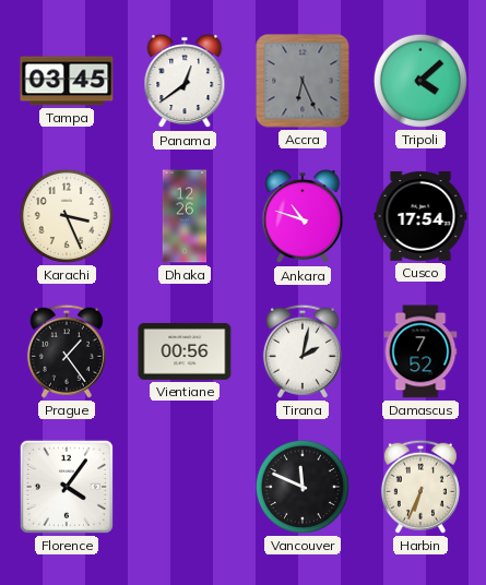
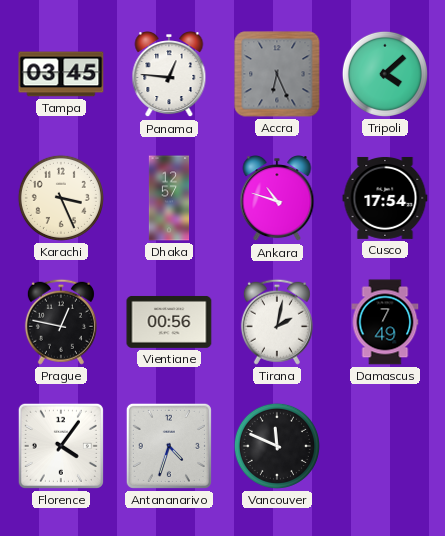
Panama: 12:39 -> 12:46 (169, 75)
Dhaka: 12:26 -> 12:57 (169, 198)
Prague: 1:24 -> 12:47 (61, 322)
Damascus: 7:52 -> 7:49 (385, 322)
Antananarivo: none -> 4:33 (169, 446)
Harbin: 6:34 -> none (420, 487)
